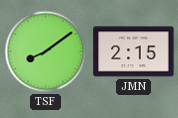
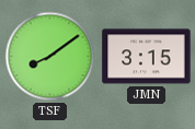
JMN: 2:15 -> 3:15 (147, 57)
